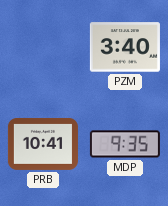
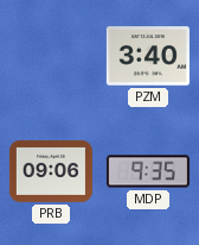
PRB: 10:41 -> 09:06 (51, 171)
